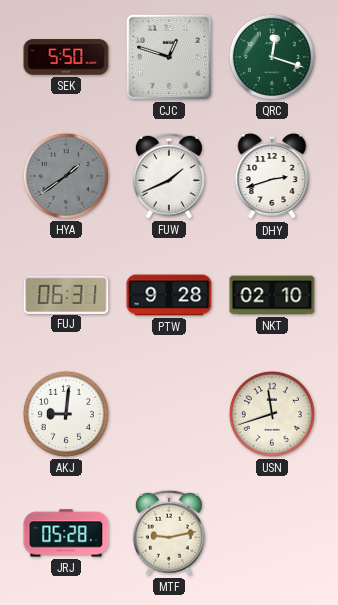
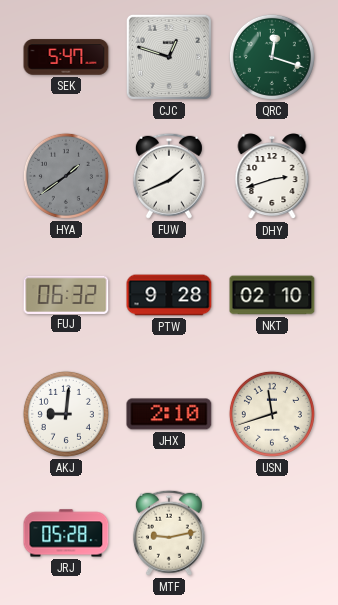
SEK: 5:50 -> 5:47 (66, 57)
FUJ: 06:31 -> 06:32 (66, 294)
JHX: none -> 2:10 (169, 414)
